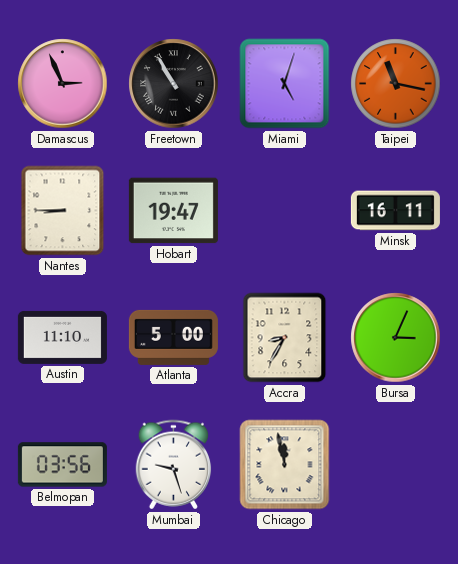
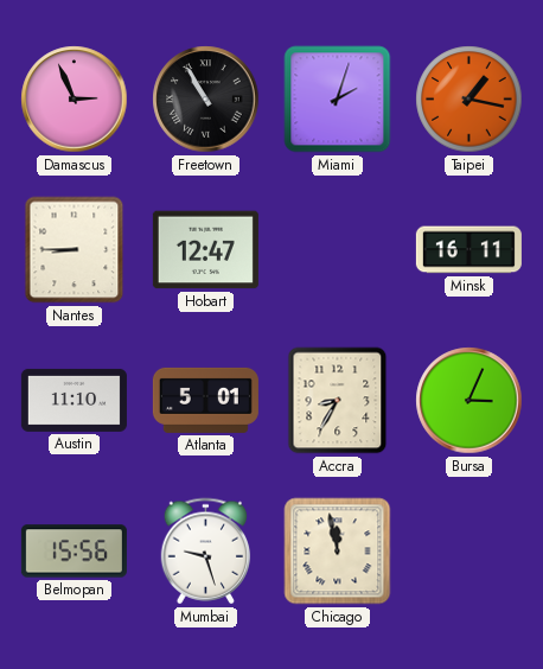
Miami: 5:03 -> 2:03 (338, 100)
Taipei: 11:17 -> 1:17 (469, 100)
Hobart: 19:47 -> 12:47 (205, 250)
Atlanta: 5:00 -> 5:01 (205, 400)
Belmopan: 03:56 -> 15:56 (74, 552)
